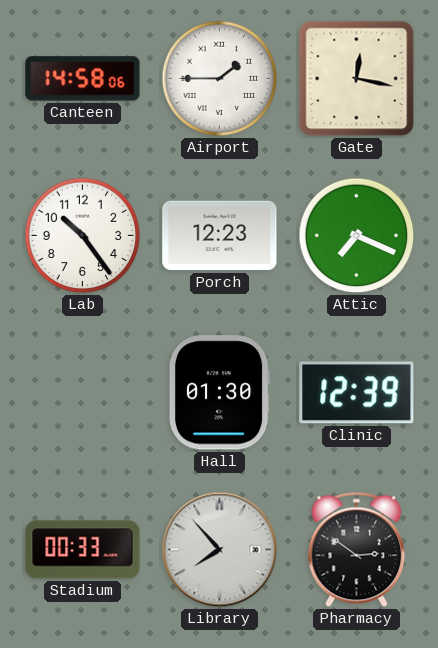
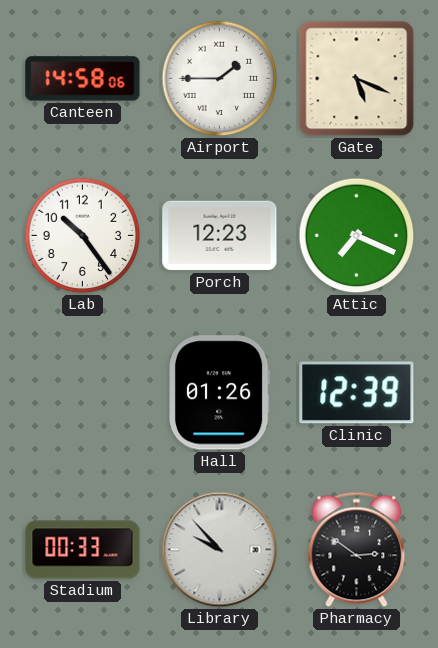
Gate: 12:17 -> 5:19 (357, 79)
Hall: 01:30 -> 01:26 (219, 393)
Library: 7:53 -> 9:53 (220, 550)
